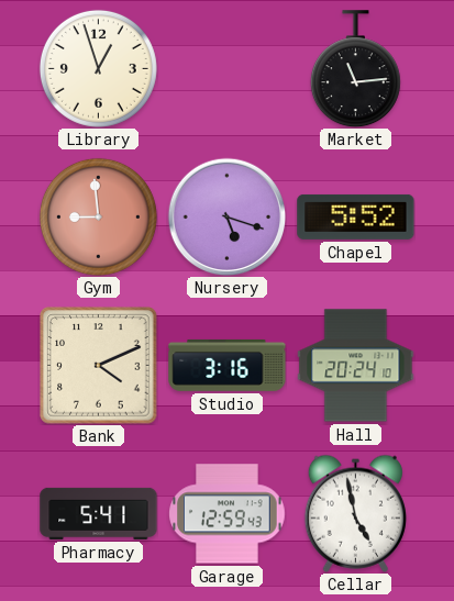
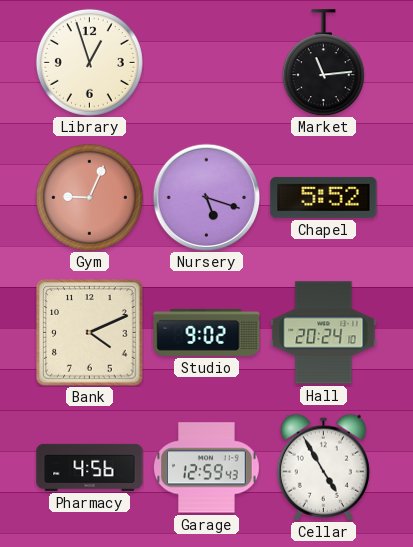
Gym: 8:59 -> 9:04 (89, 197)
Studio: 3:16 -> 9:02 (207, 332)
Pharmacy: 5:41 -> 4:56 (90, 467)
Cellar: 4:58 -> 4:55 (323, 467)
